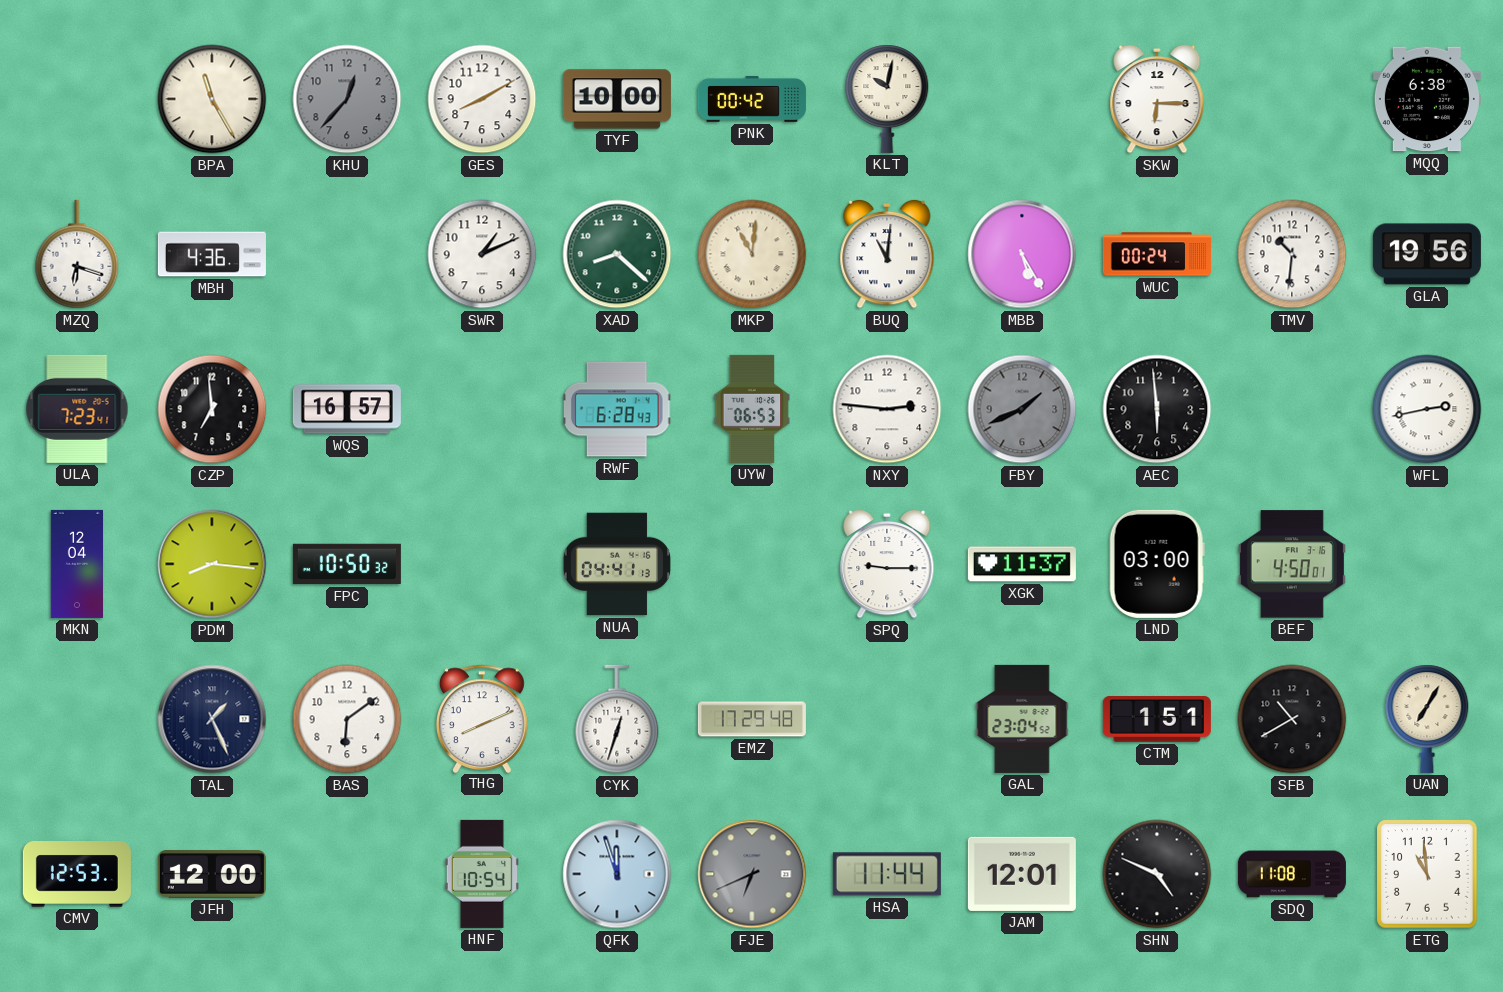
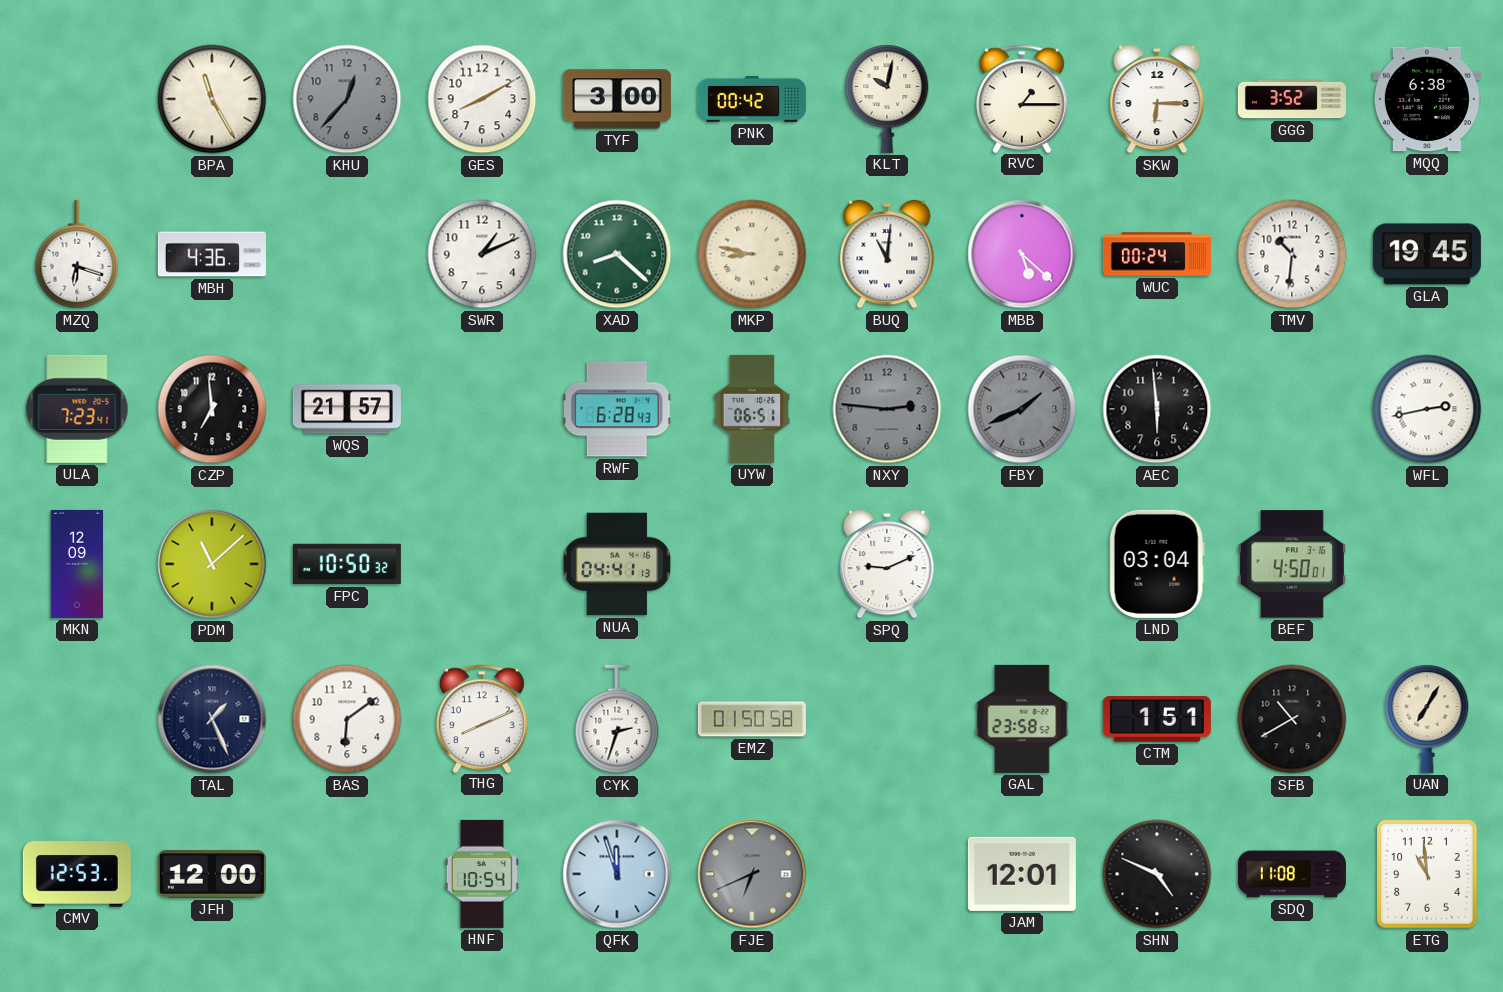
TYF: 10:00 -> 3:00 (617, 99)
RVC: none -> 1:15 (1023, 98)
GGG: none -> 3:52 (1292, 99)
MKP: 11:01 -> 8:47 (752, 254)
MBB: 5:25 -> 5:22 (1022, 254)
GLA: 19:56 -> 19:45 (1427, 254)
WQS: 16:57 -> 21:57 (347, 409)
UYW: 06:53 -> 06:51 (752, 409)
NXY dial: white -> grey (887, 409)
MKN: 12:04 -> 12:09 (77, 564)
PDM: 8:16 -> 11:08 (212, 564)
SPQ: 9:15 -> 9:11 (887, 564)
XGK: 11:37 -> none (1022, 564)
LND: 03:00 -> 03:04 (1157, 564)
CYK: 12:33 -> 2:33 (617, 719)
EMZ: 17:29 -> 01:50 (752, 719)
GAL: 23:04 -> 23:58 (1022, 719)
HSA: 11:44 -> none (887, 874)
